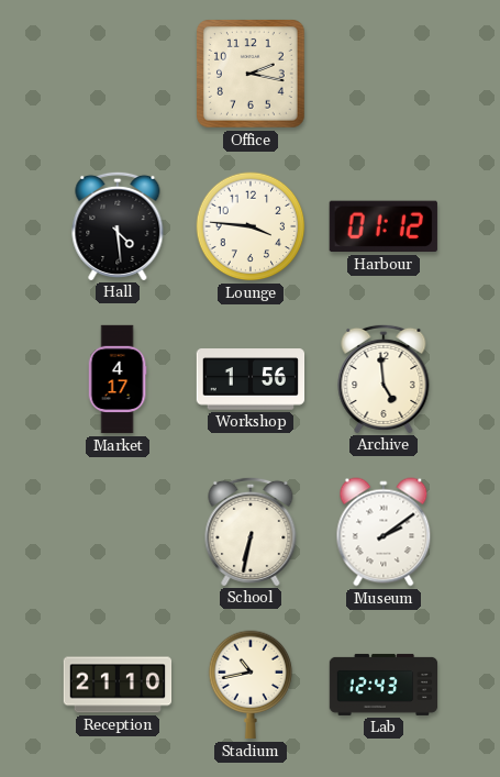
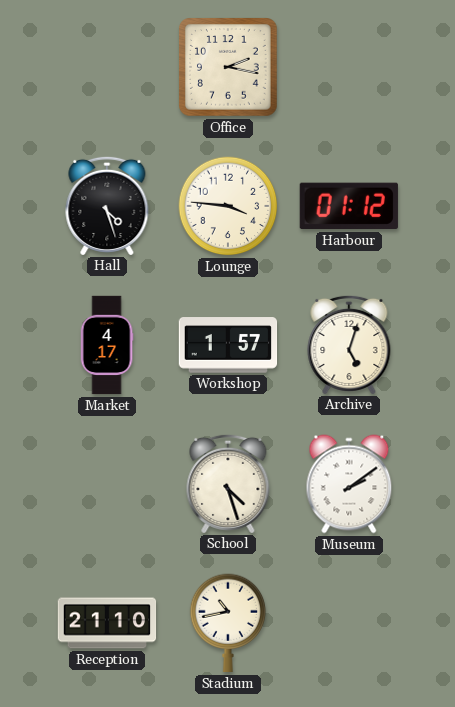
Hall: 4:29 -> 4:27 (107, 205)
Workshop: 1:56 -> 1:57 (228, 345)
Archive: 4:59 -> 5:03 (349, 344)
School: 6:32 -> 4:27 (228, 483)
Lab: 12:43 -> none (384, 685)
